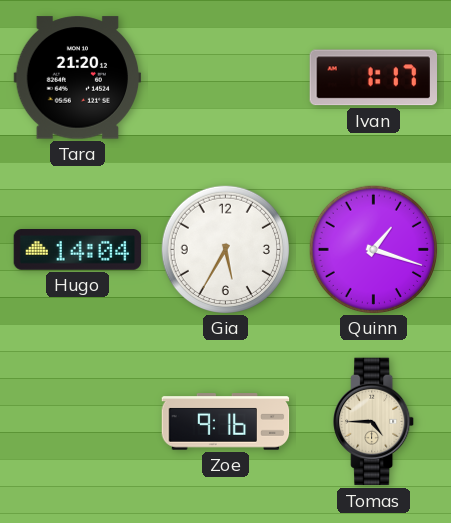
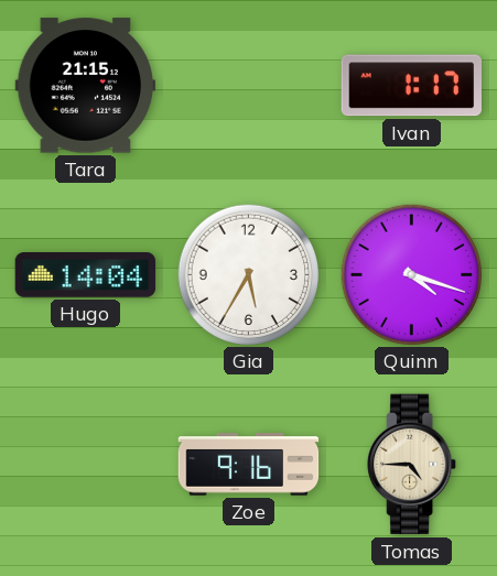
Tara: 21:20 -> 21:15 (86, 86)
Quinn: 1:18 -> 4:18 (411, 274)
